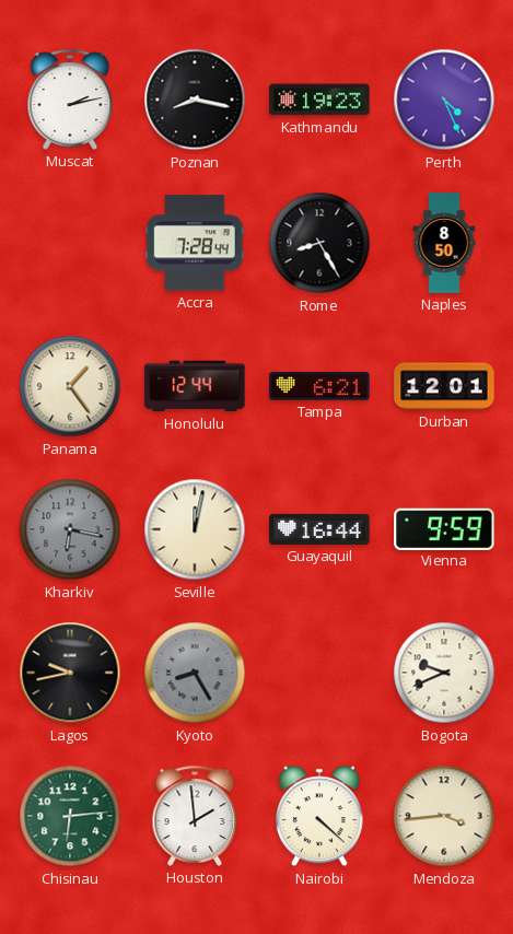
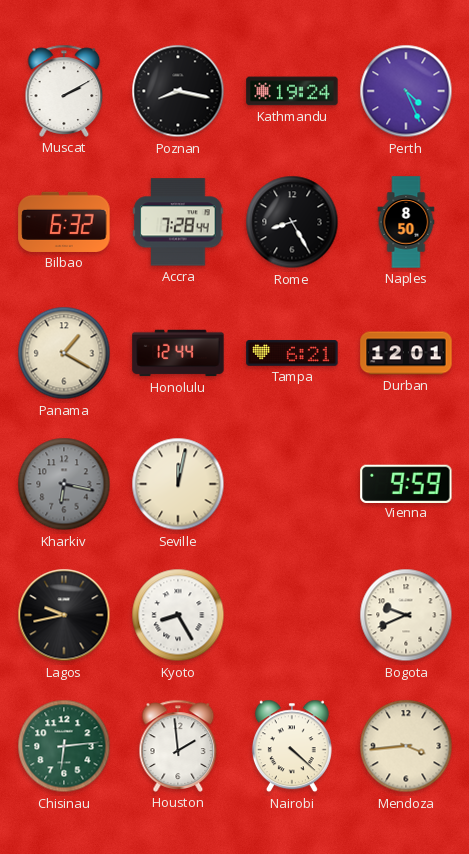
Muscat: 2:13 -> 2:10 (64, 91)
Kathmandu: 19:23 -> 19:24 (292, 91)
Bilbao: none -> 6:32 (64, 222)
Panama: 1:24 -> 1:20 (64, 353)
Guayaquil: 16:44 -> none (319, 529)
Kyoto dial: grey -> white (178, 615)
